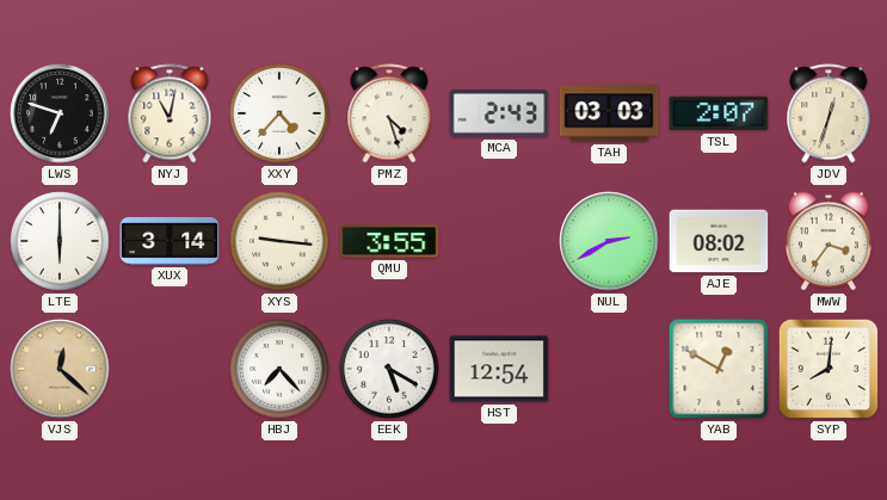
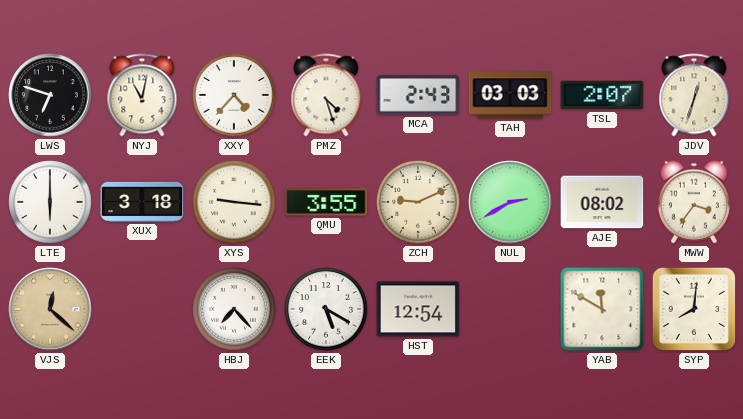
XUX: 3:14 -> 3:18 (142, 202)
ZCH: none -> 9:11 (418, 202)
YAB: 12:50 -> 11:50 (602, 309)
